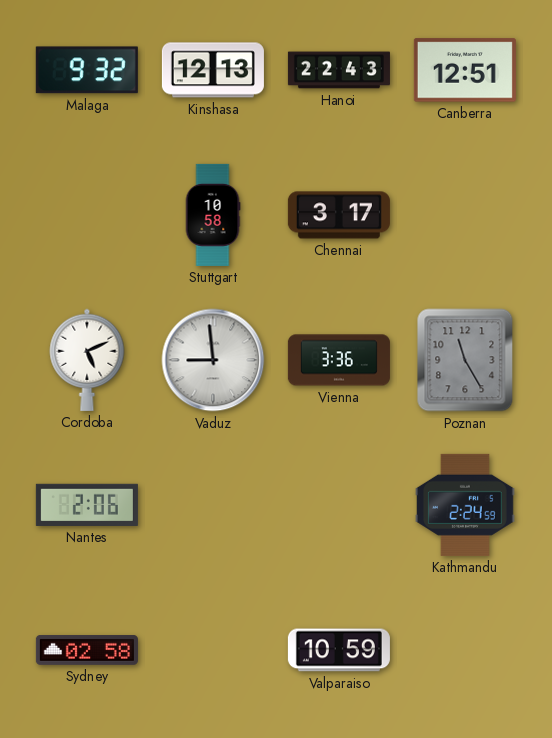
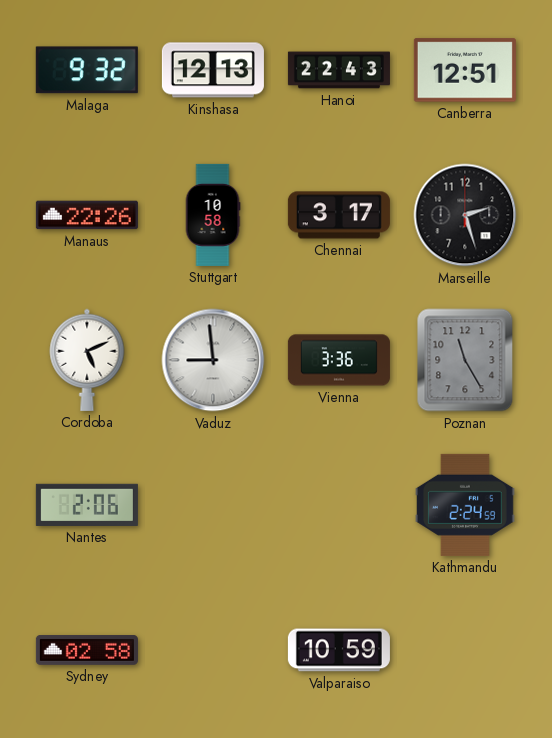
Manaus: none -> 22:26 (87, 215)
Marseille: none -> 2:27 (465, 215)
